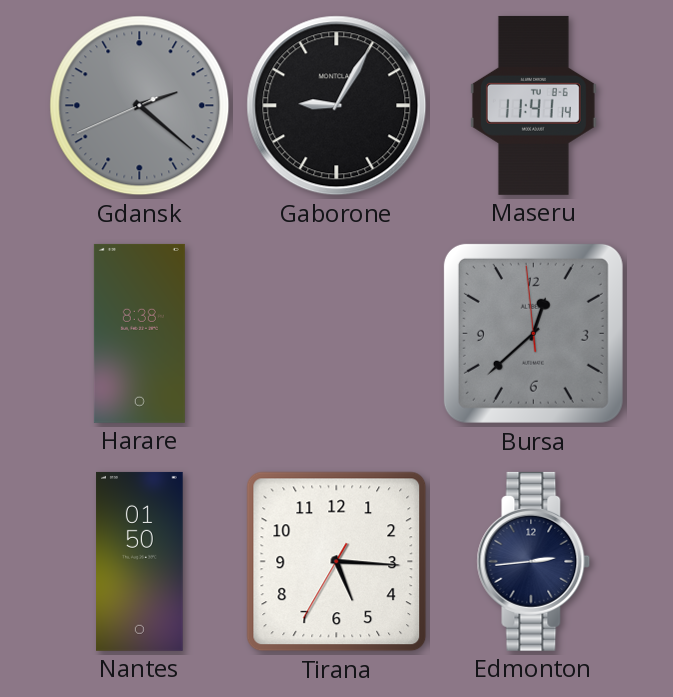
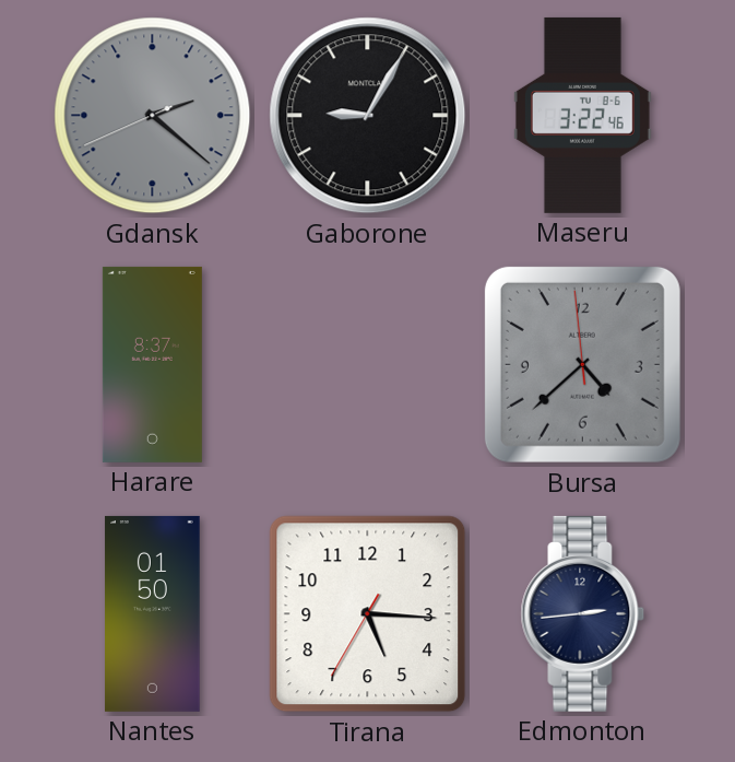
Maseru: 11:41 -> 3:22 (582, 115)
Harare: 8:38 -> 8:37 (152, 364)
Bursa: 12:37 -> 4:37 (582, 364)
